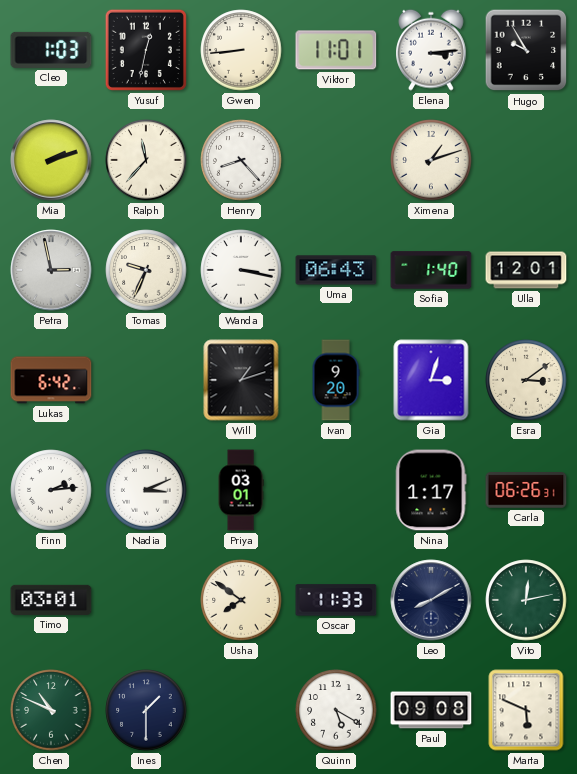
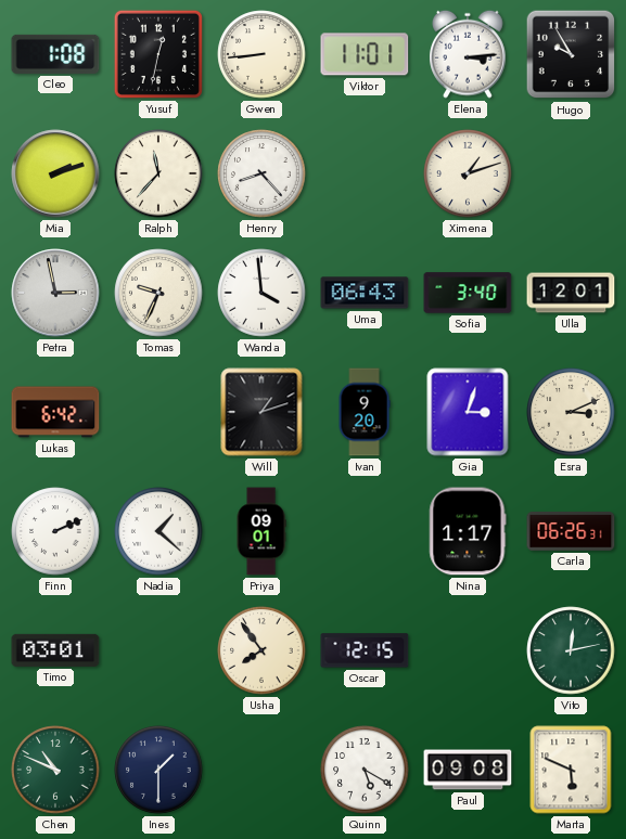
Cleo: 1:03 -> 1:08 (55, 54)
Wanda: 3:17 -> 3:59 (261, 293)
Sofia: 1:40 -> 3:40 (468, 293)
Esra: 3:09 -> 3:11 (571, 412)
Finn: 2:14 -> 2:11 (55, 531)
Nadia: 3:11 -> 1:22 (158, 531)
Priya: 03:01 -> 09:01 (261, 531)
Usha: 7:51 -> 7:54 (261, 650)
Oscar: 11:33 -> 12:15 (365, 650)
Leo: 8:10 -> none (431, 600)
